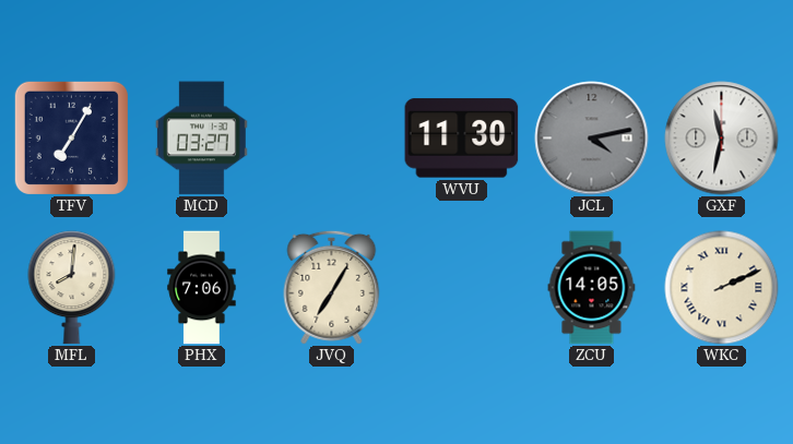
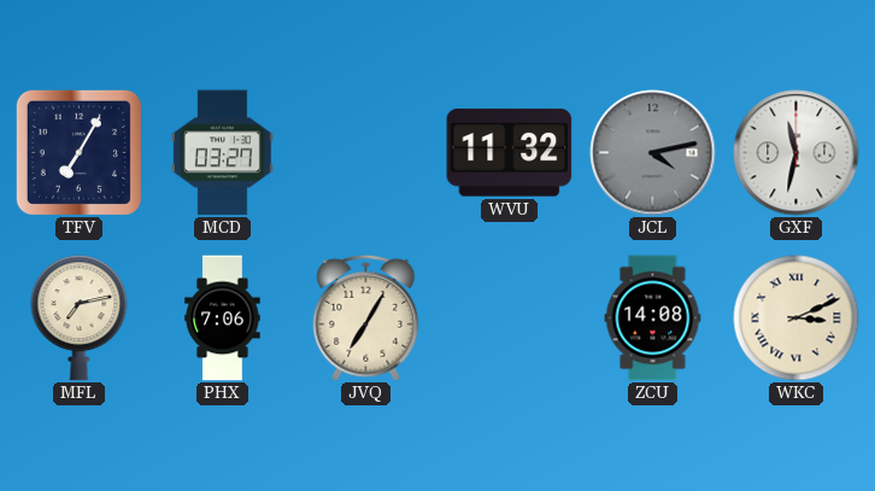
WVU: 11:30 -> 11:32 (510, 153)
MFL: 8:01 -> 7:13 (80, 318)
ZCU: 14:05 -> 14:08 (653, 318)
WKC: 2:11 -> 3:11 (797, 318)
